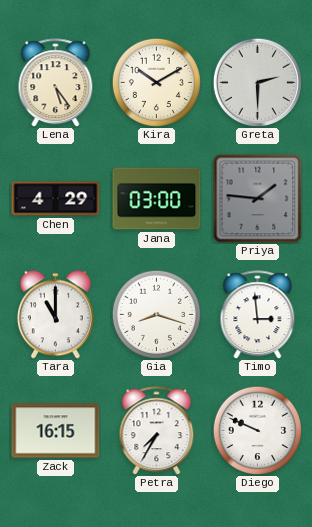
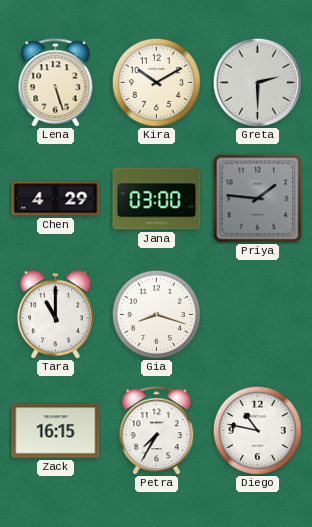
Lena: 5:24 -> 5:27 (56, 83)
Timo: 2:59 -> none (258, 315)
Diego: 9:49 -> 10:47 (257, 430)
